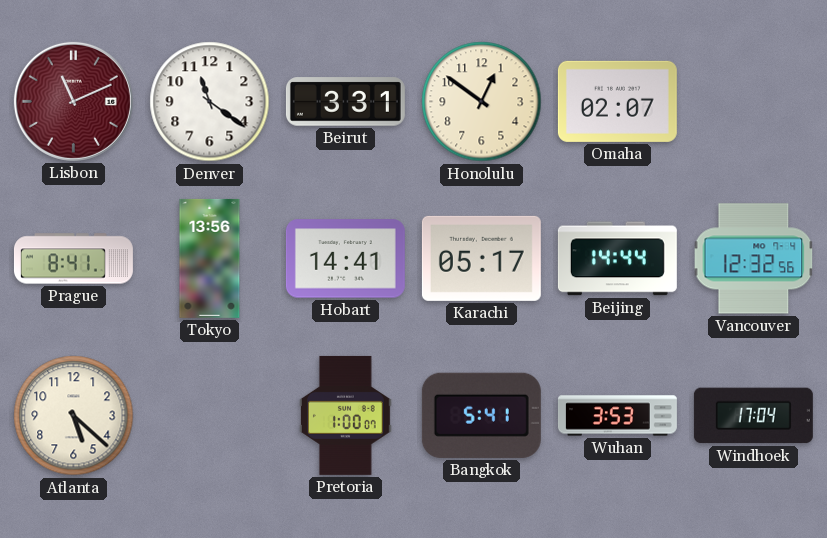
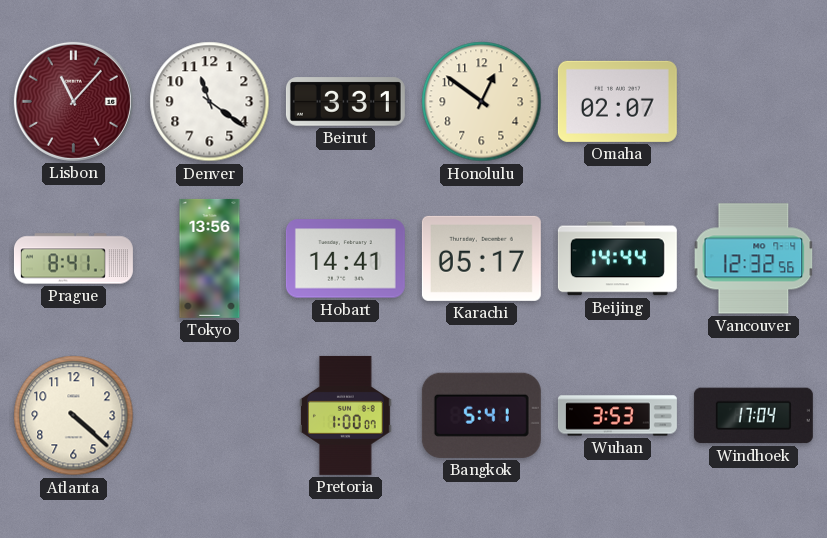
Lisbon: 11:11 -> 11:07 (73, 101)
Atlanta: 5:22 -> 4:22 (74, 416)
